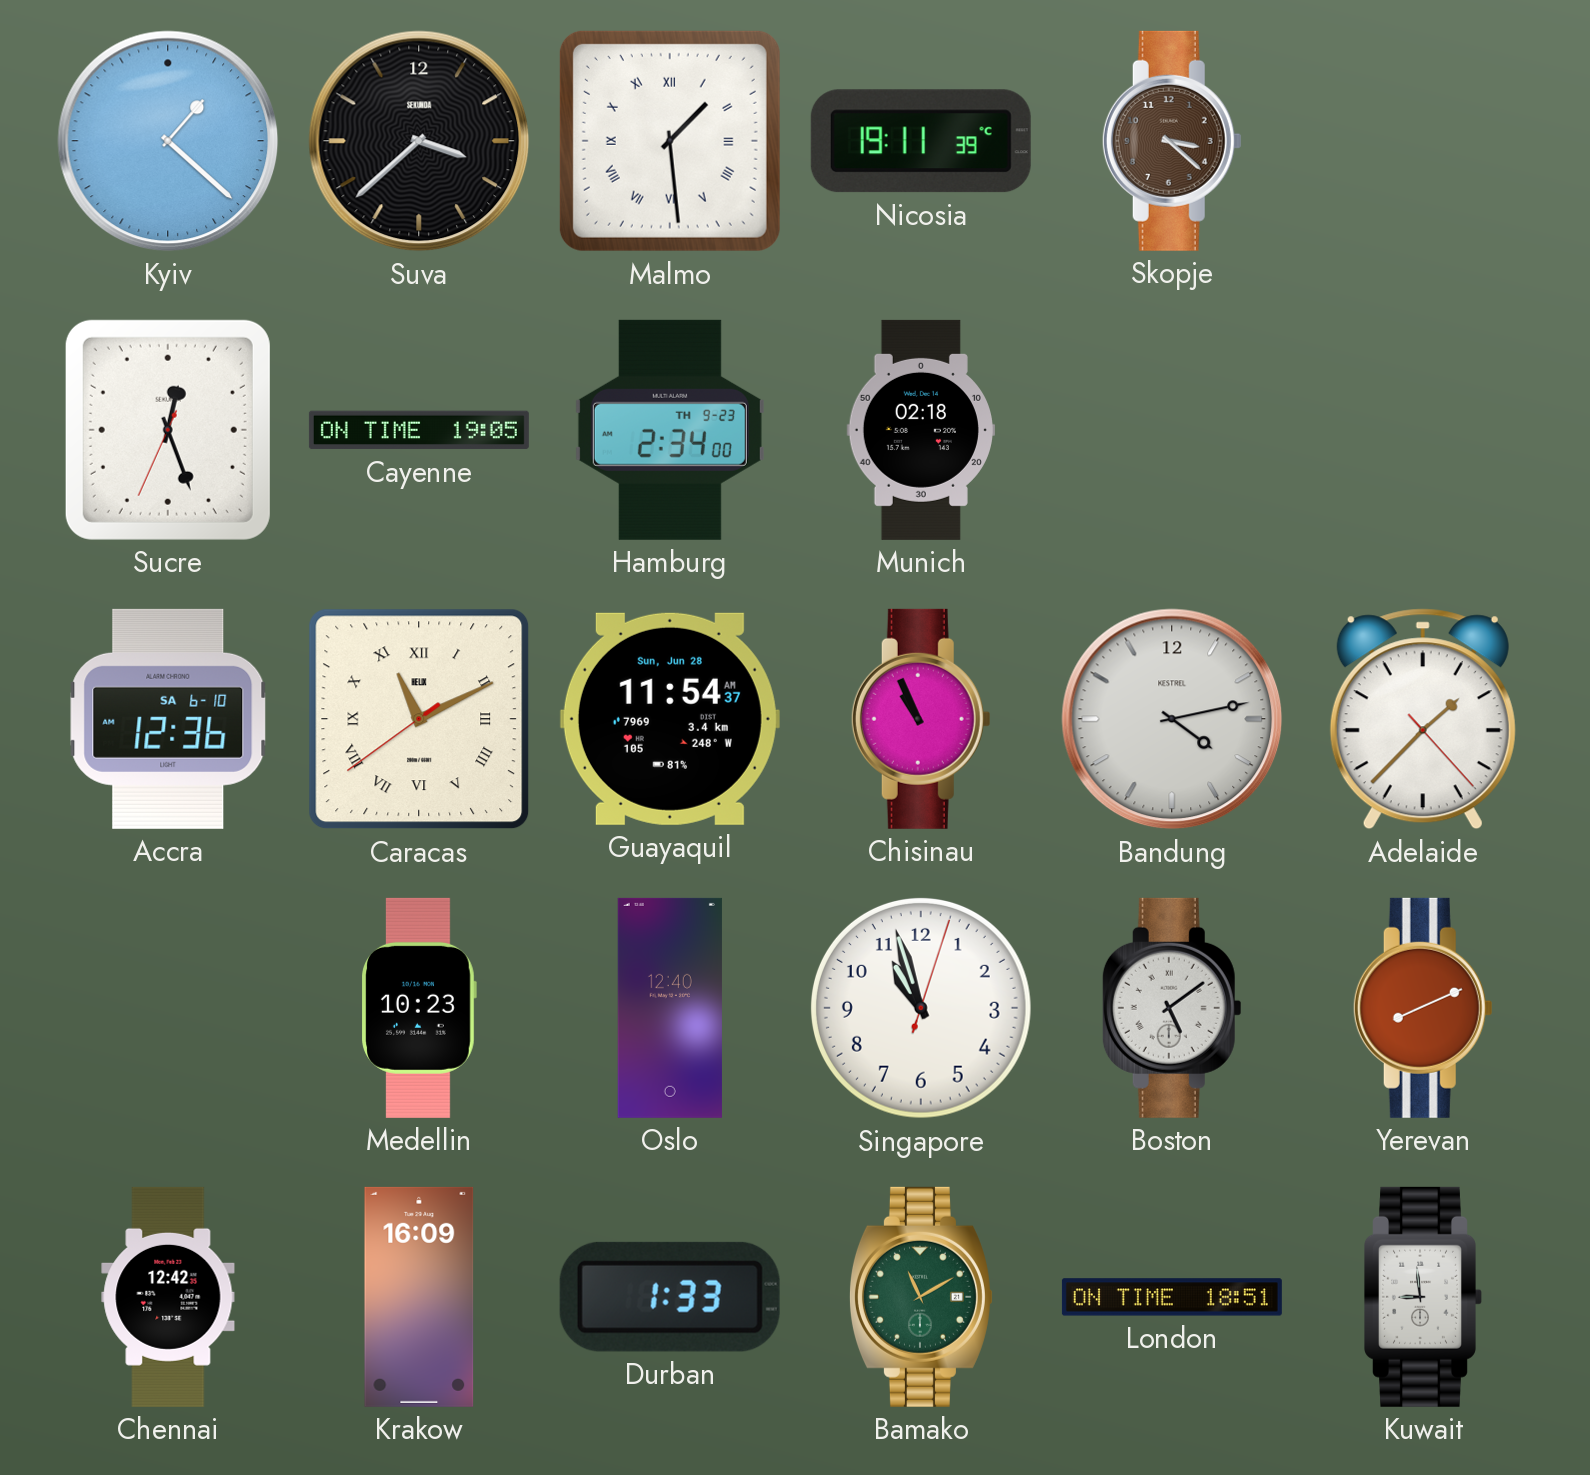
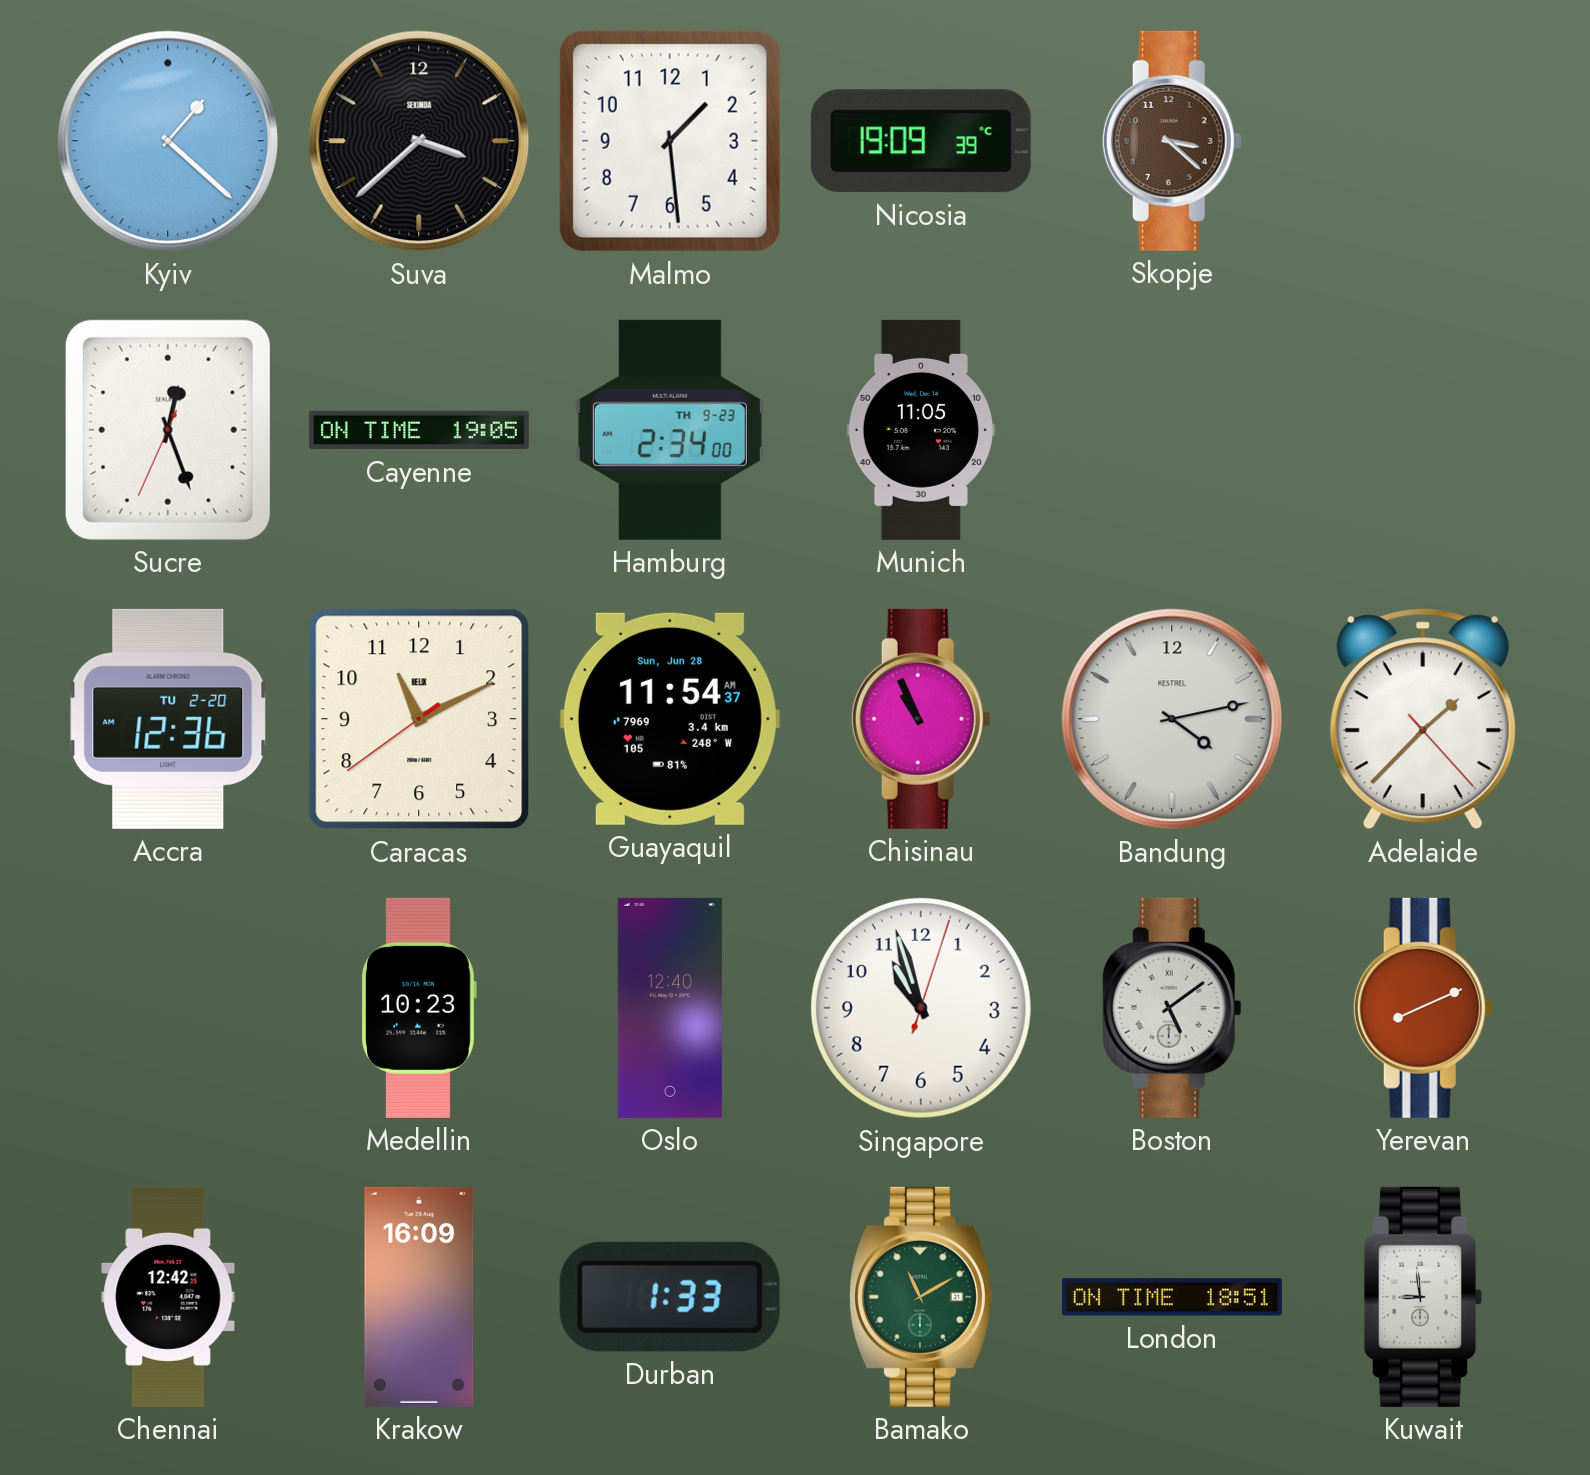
Malmo numerals: Roman -> Arabic (670, 141)
Nicosia: 19:11 -> 19:09 (921, 141)
Munich: 02:18 -> 11:05 (921, 430)
Accra date: SA 6-10 -> TU 2-20 (168, 719)
Caracas numerals: Roman -> Arabic (419, 719)
